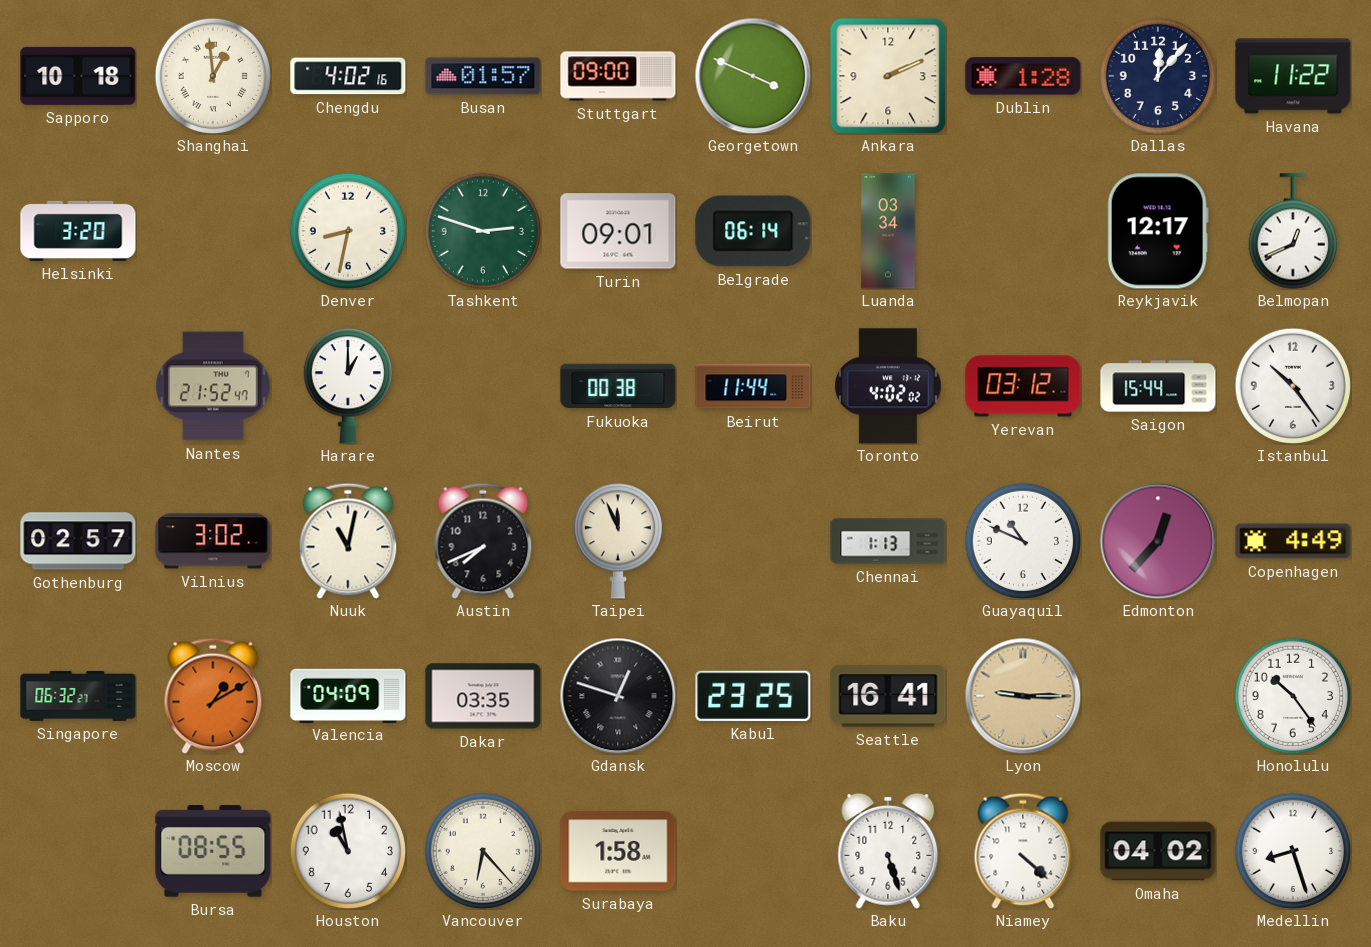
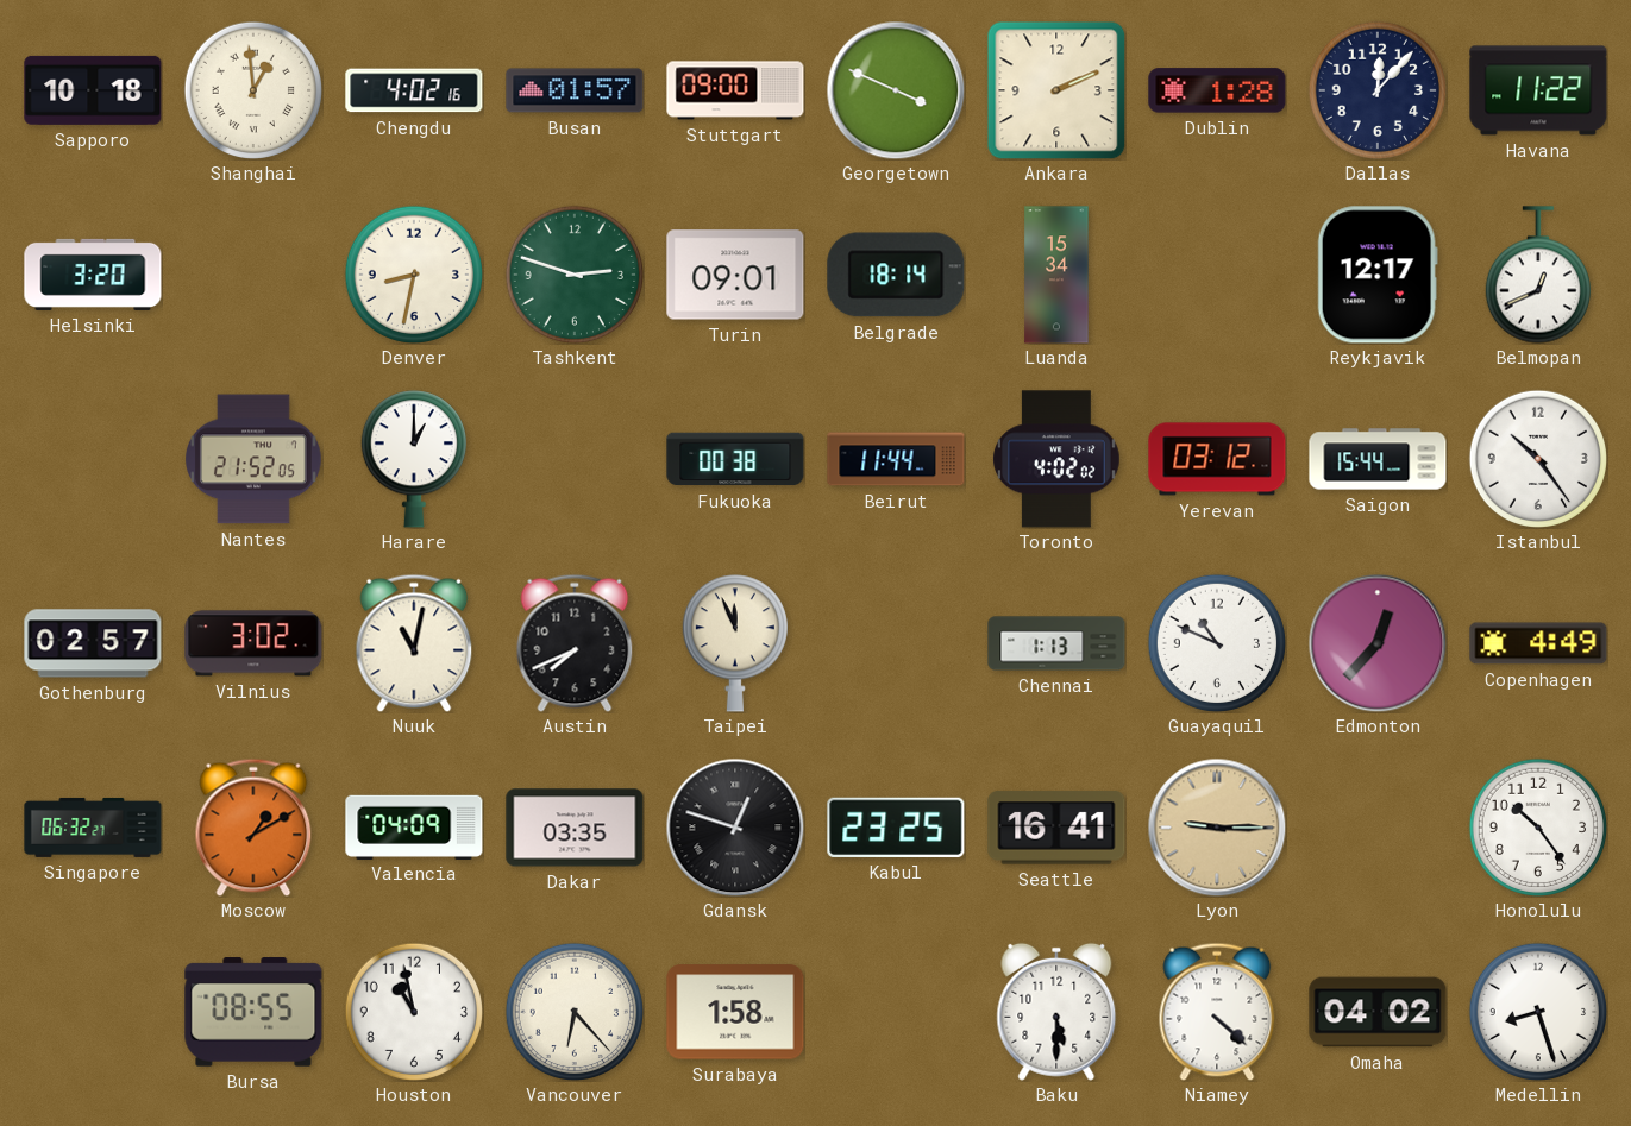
Belgrade: 06:14 -> 18:14 (896, 275)
Luanda: 03:34 -> 15:34 (1056, 275)
Nantes: 21:52:47 -> 21:52:05 (255, 459)
Baku: 5:27 -> 5:30 (1056, 1012)
